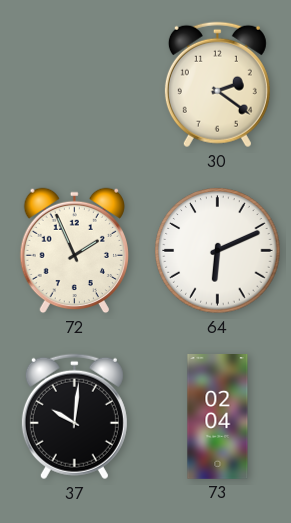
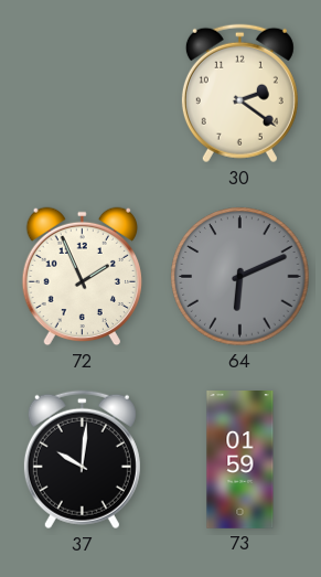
64 dial: white -> grey (240, 277)
73: 02:04 -> 01:59 (240, 460)
